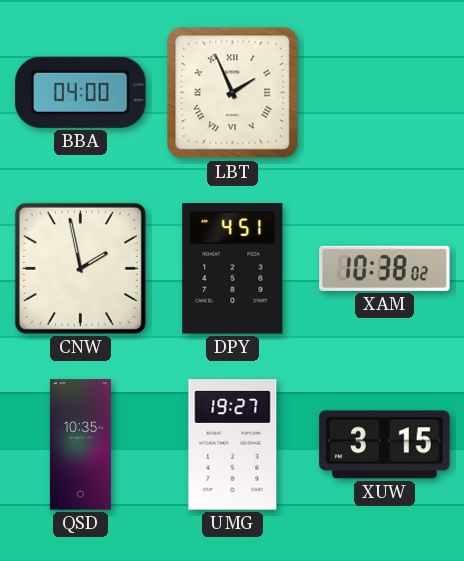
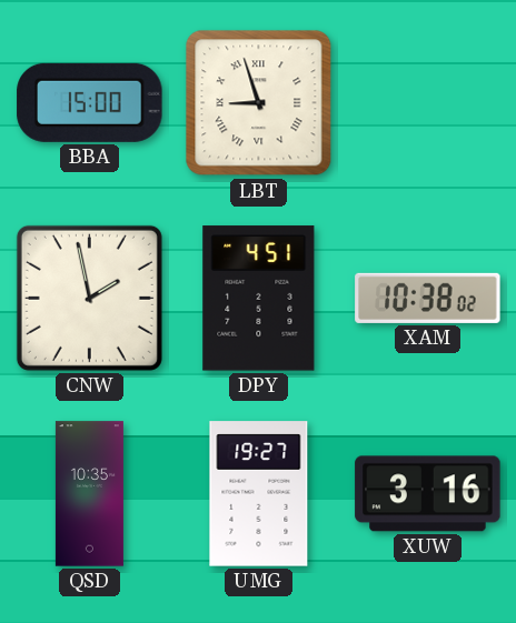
BBA: 04:00 -> 15:00 (90, 102)
LBT: 1:56 -> 8:57 (259, 103)
XUW: 3:15 -> 3:16 (428, 494)
